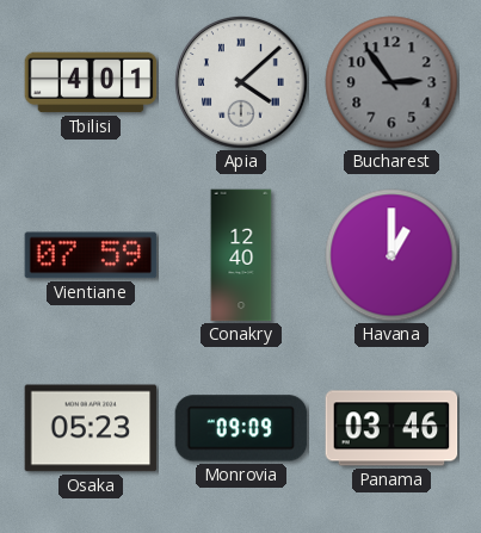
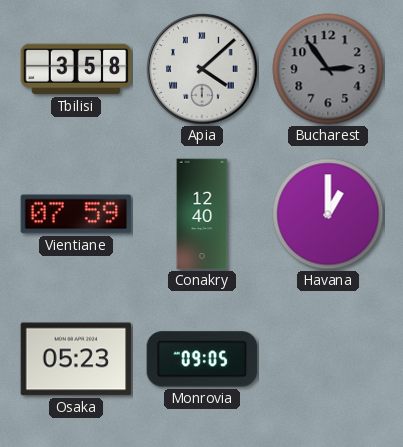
Tbilisi: 4:01 -> 3:58 (76, 69)
Monrovia: 09:09 -> 09:05 (202, 359)
Panama: 03:46 -> none (391, 428)
